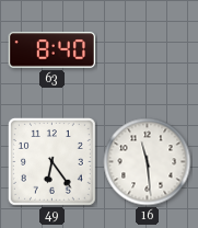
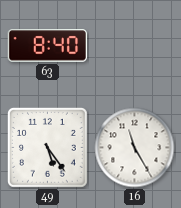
49: 6:24 -> 5:24 (47, 147)
16: 11:29 -> 11:25 (135, 148)
